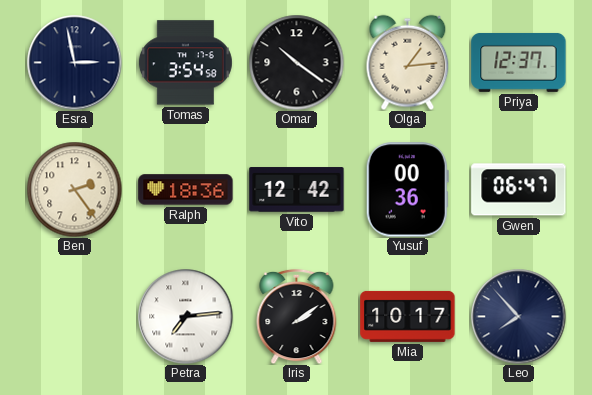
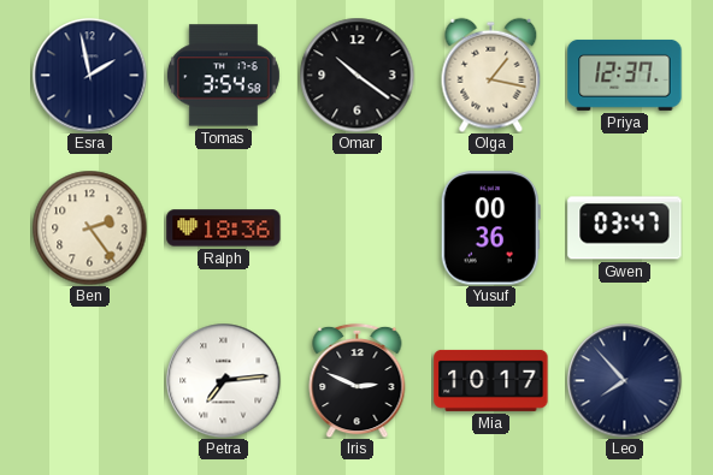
Esra: 2:58 -> 1:58 (89, 75)
Olga: 1:14 -> 1:17 (491, 75)
Vito: 12:42 -> none (297, 190)
Gwen: 06:47 -> 03:47 (625, 228)
Iris: 2:09 -> 2:49 (358, 380)
